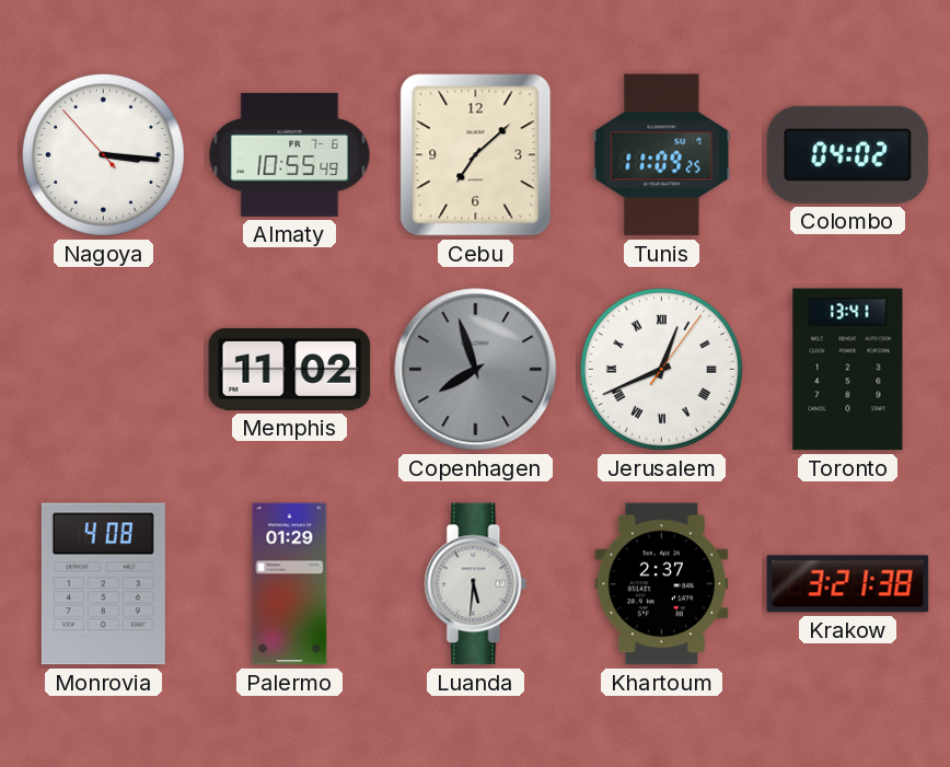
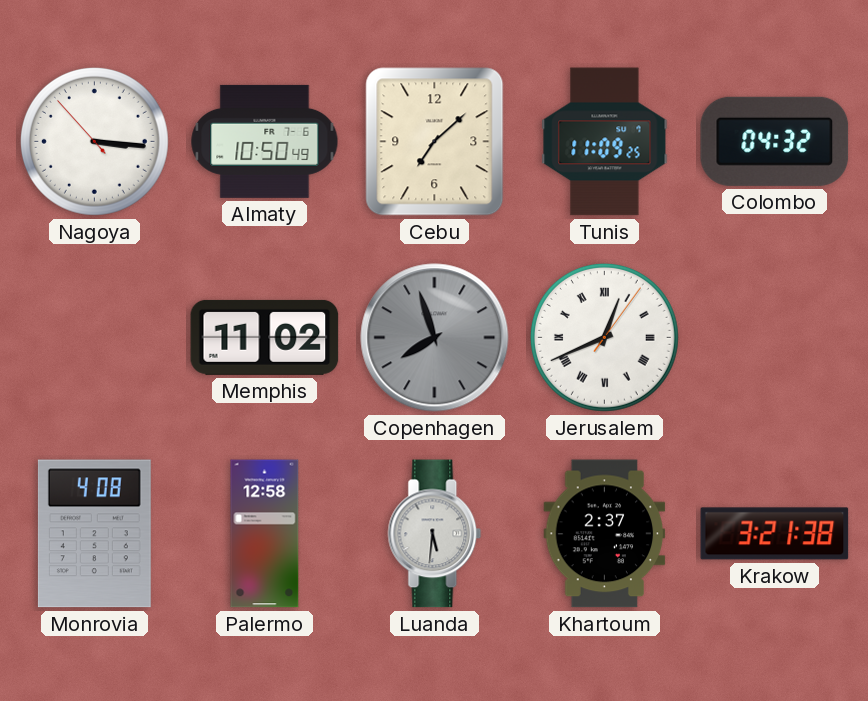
Almaty: 10:55 -> 10:50 (265, 141)
Colombo: 04:02 -> 04:32 (775, 141)
Toronto: 13:41 -> none (848, 370)
Palermo: 01:29 -> 12:58 (265, 534)
